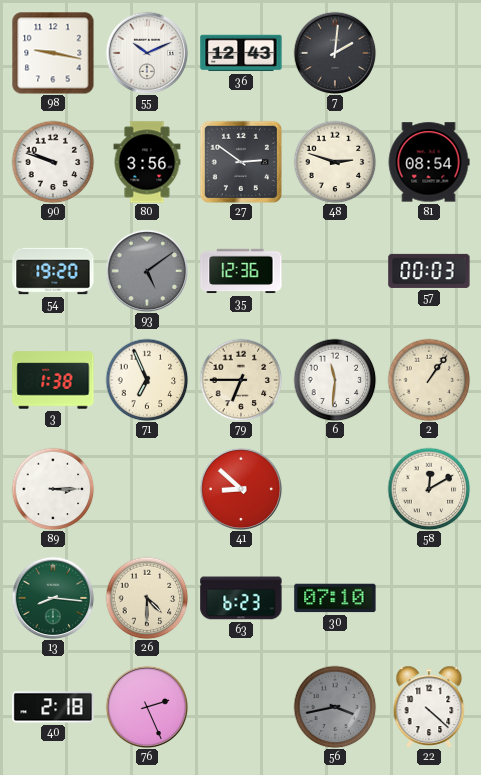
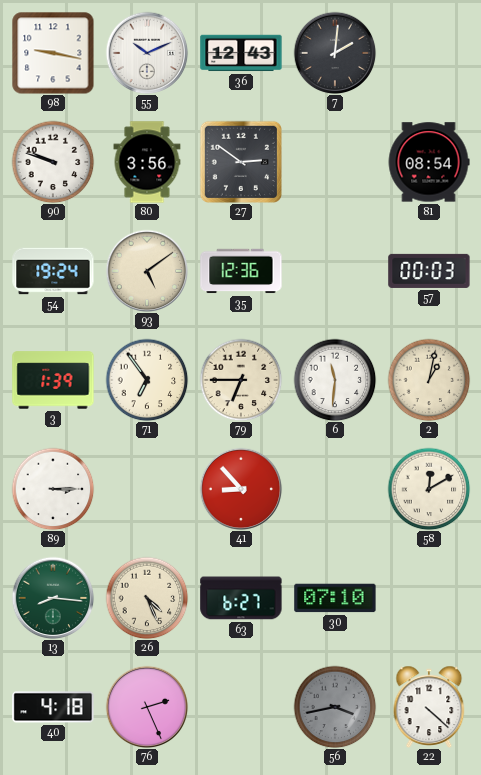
48: 2:48 -> none (335, 162)
54: 19:20 -> 19:24 (53, 271)
93 dial: grey -> cream (147, 271)
3: 1:38 -> 1:39 (53, 380)
71: 6:56 -> 6:54 (147, 380)
2: 1:06 -> 1:02 (429, 380)
41: 8:52 -> 8:53 (241, 489)
26: 4:30 -> 4:26 (147, 598)
63: 6:23 -> 6:27 (241, 598)
40: 2:18 -> 4:18 (53, 707)
